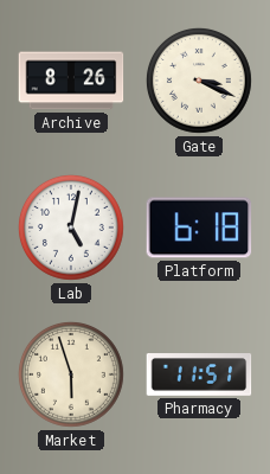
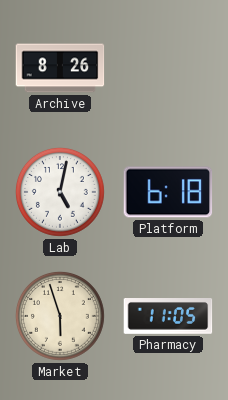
Gate: 3:19 -> none (199, 81)
Pharmacy: 11:51 -> 11:05 (168, 317)
